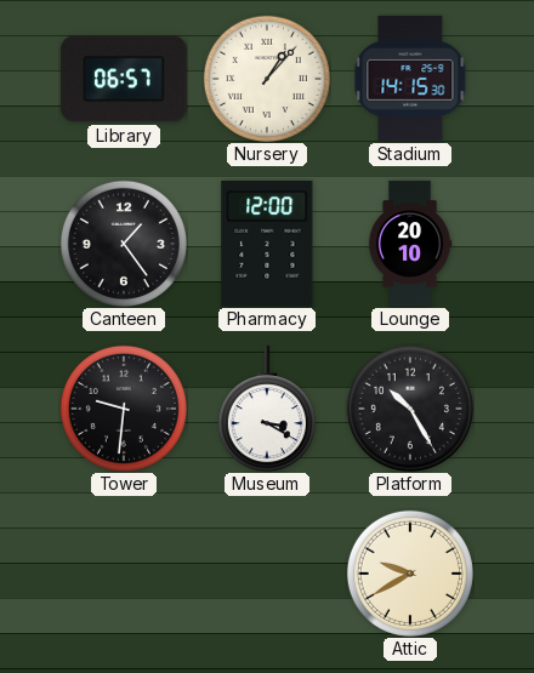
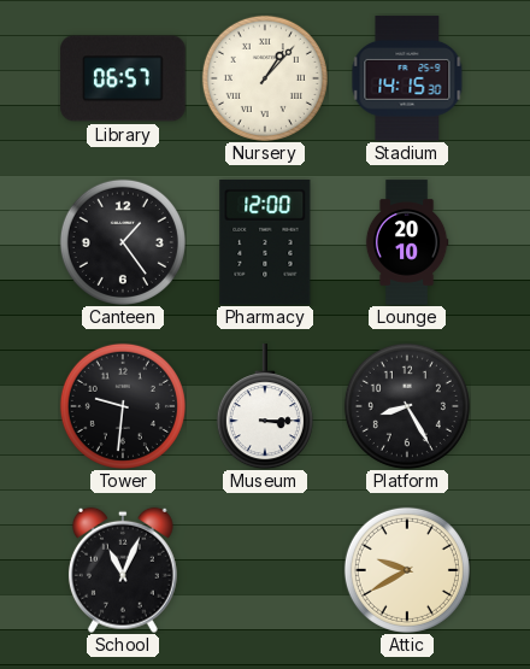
Museum: 3:20 -> 3:15 (265, 406)
Platform: 10:25 -> 8:25 (407, 406)
School: none -> 11:04 (123, 570)
